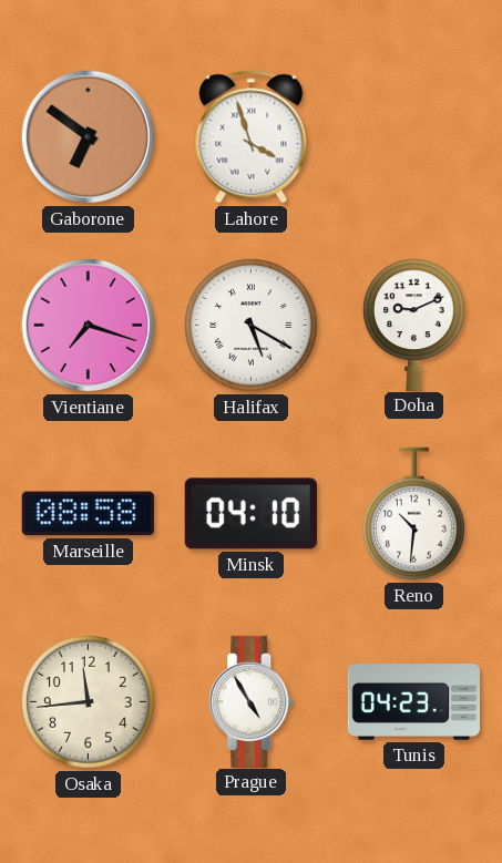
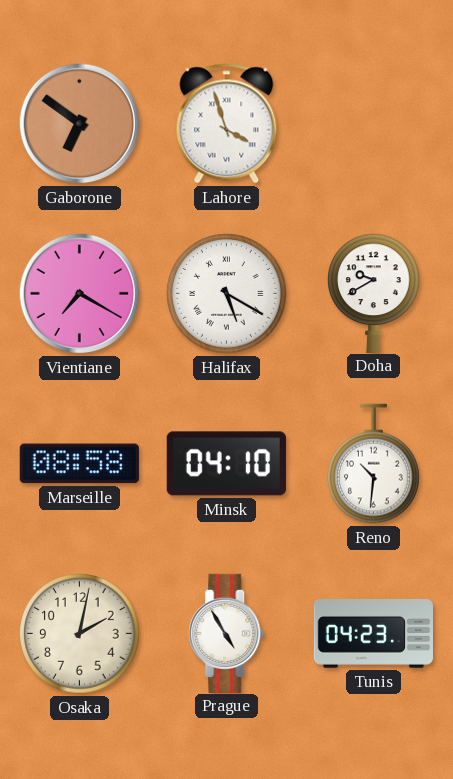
Vientiane: 7:18 -> 7:20 (80, 294)
Doha: 9:11 -> 9:40 (374, 293)
Osaka: 11:44 -> 2:02 (80, 634)
